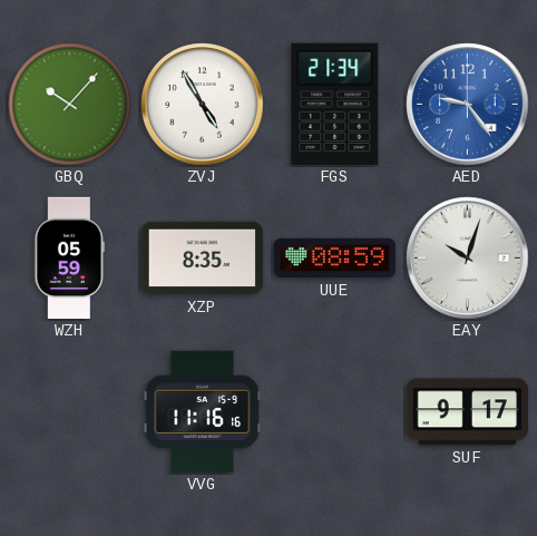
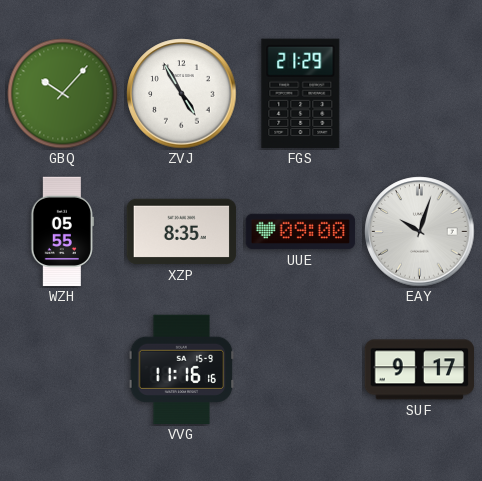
FGS: 21:34 -> 21:29 (301, 93)
AED: 9:24 -> none (468, 105)
WZH: 05:59 -> 05:55 (62, 232)
UUE: 08:59 -> 09:00 (301, 232)
